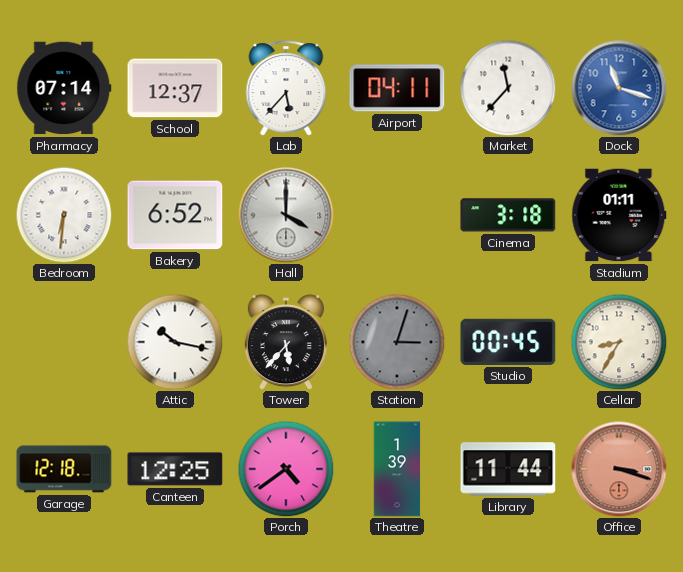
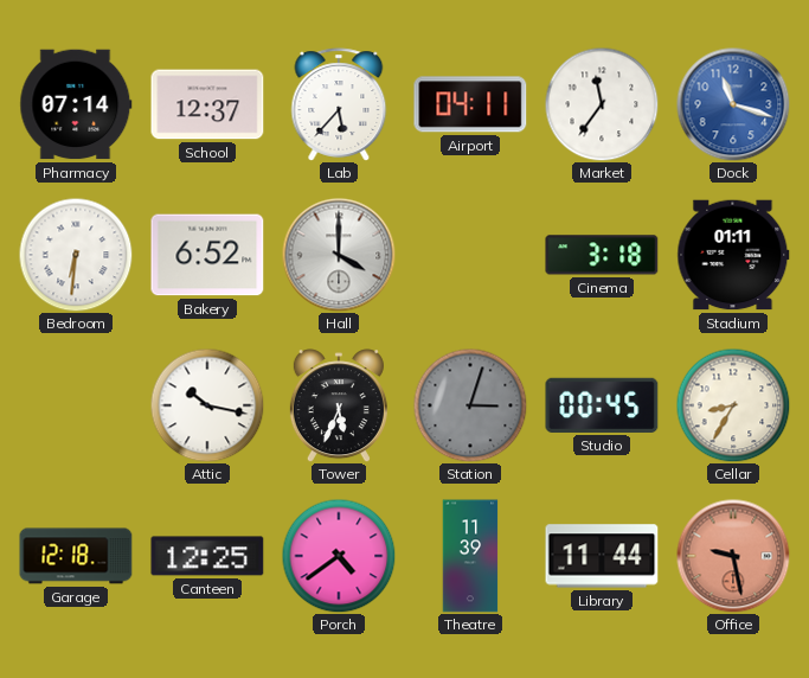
Market: 11:37 -> 11:36 (602, 104)
Tower: 5:37 -> 5:34 (339, 405)
Theatre: 1:39 -> 11:39 (470, 556)
Office: 3:18 -> 9:28 (733, 556)
